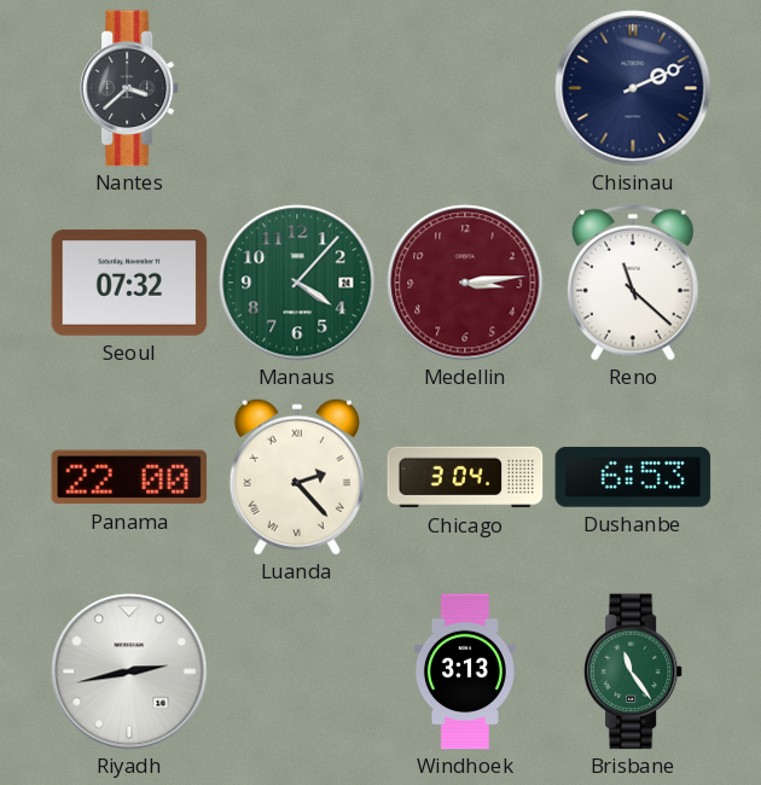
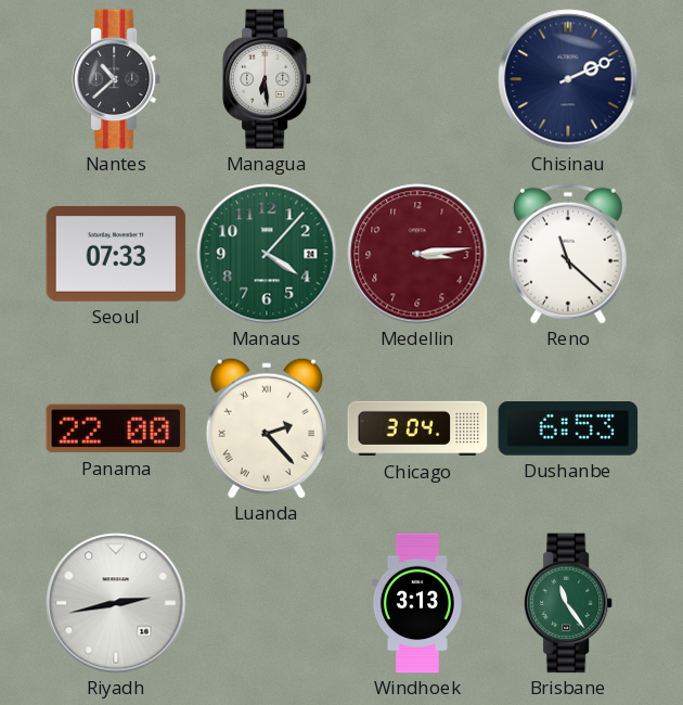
Nantes: 3:38 -> 10:38 (116, 79)
Managua: none -> 6:29 (267, 79)
Seoul: 07:32 -> 07:33 (116, 255)
